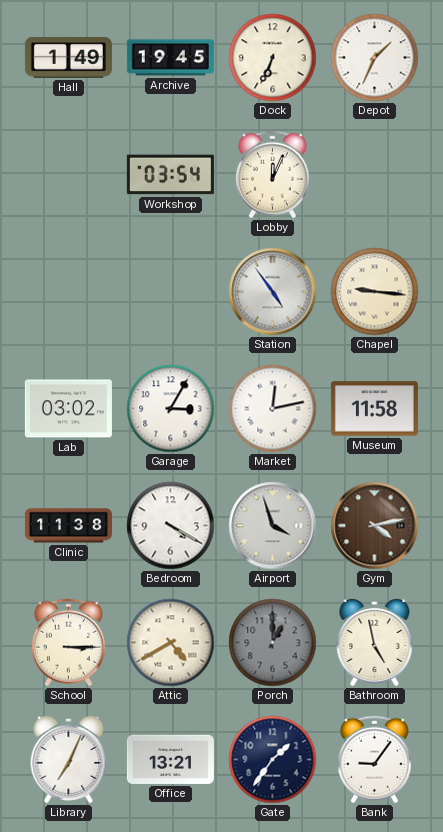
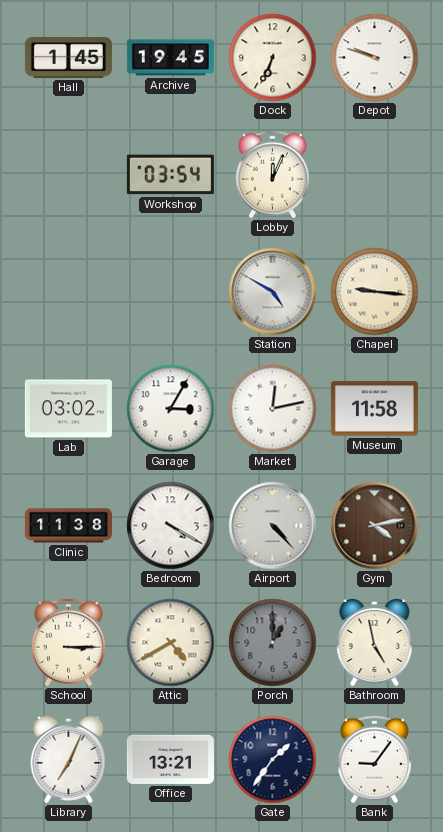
Hall: 1:49 -> 1:45 (68, 57)
Depot: 1:34 -> 9:48 (375, 58)
Station: 4:54 -> 4:50 (273, 292)
Airport: 3:57 -> 4:23 (273, 526)
